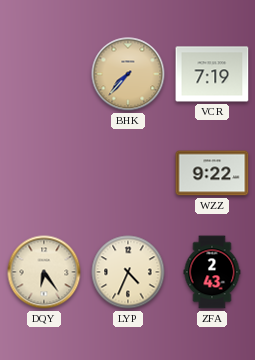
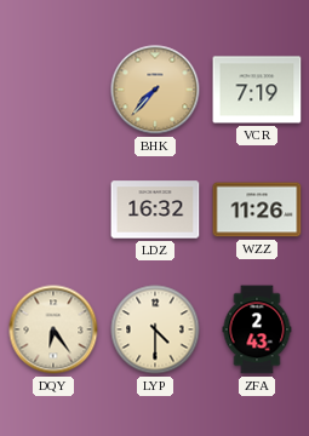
LDZ: none -> 16:32 (155, 210)
WZZ: 9:22 -> 11:26 (257, 210)
LYP: 4:34 -> 4:30 (155, 329)
